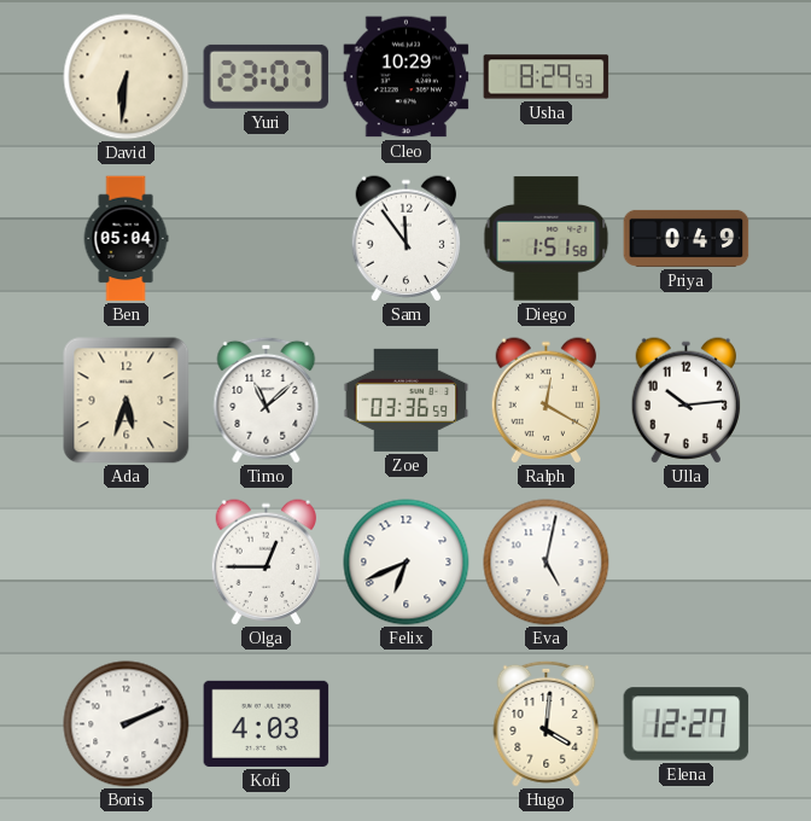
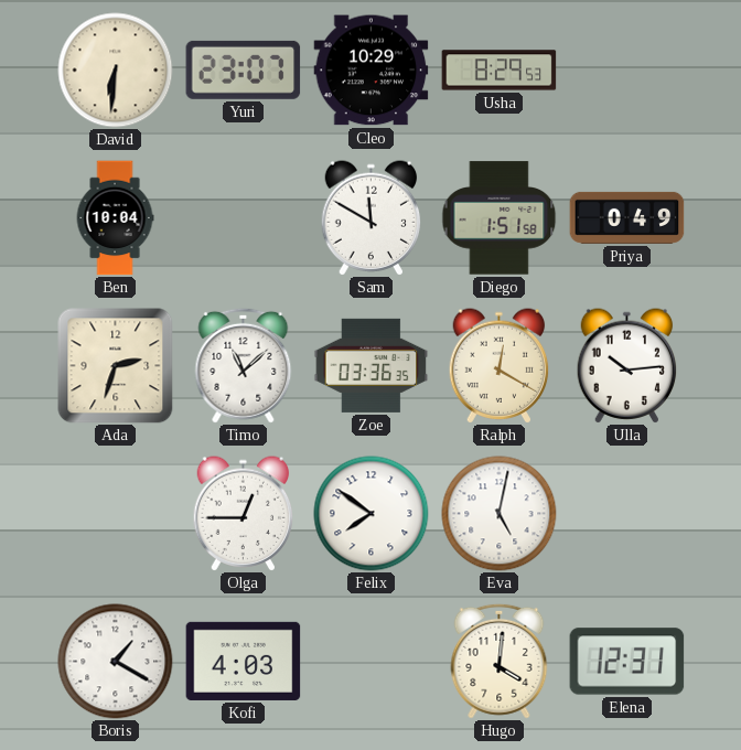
Ben: 05:04 -> 10:04 (115, 218)
Sam: 11:54 -> 11:50 (372, 218)
Ada: 5:33 -> 2:33 (116, 366)
Zoe: 03:36:59 -> 03:36:35 (372, 365)
Felix: 6:41 -> 7:51 (372, 514)
Boris: 2:11 -> 1:20 (116, 662)
Elena: 12:27 -> 12:31 (627, 662)
